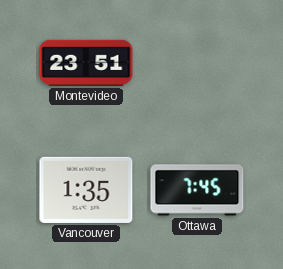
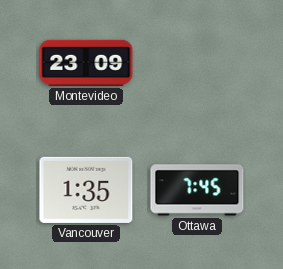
Montevideo: 23:51 -> 23:09 (86, 63)
